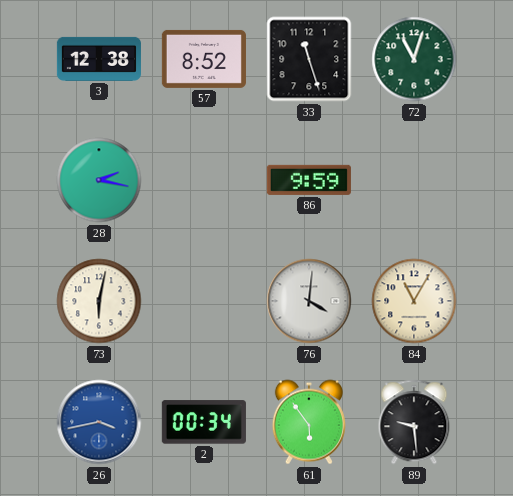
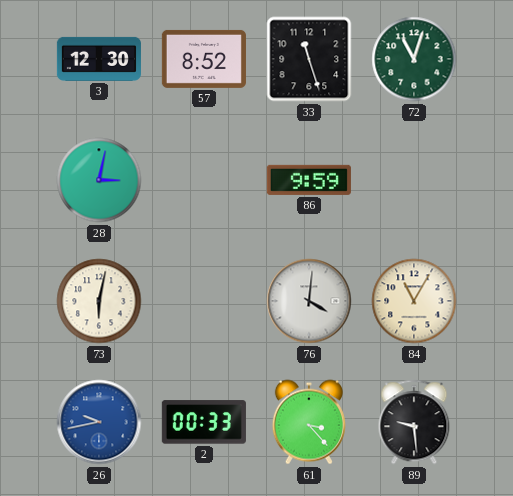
3: 12:38 -> 12:30 (99, 59)
28: 2:17 -> 3:02 (99, 180)
26: 3:43 -> 9:43 (99, 422)
2: 00:34 -> 00:33 (204, 422)
61: 5:54 -> 3:23 (309, 422)
